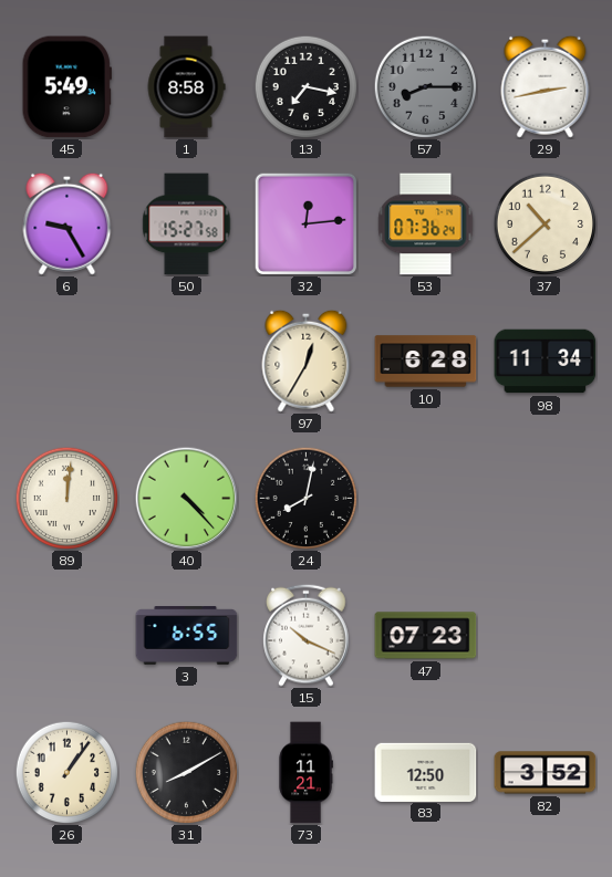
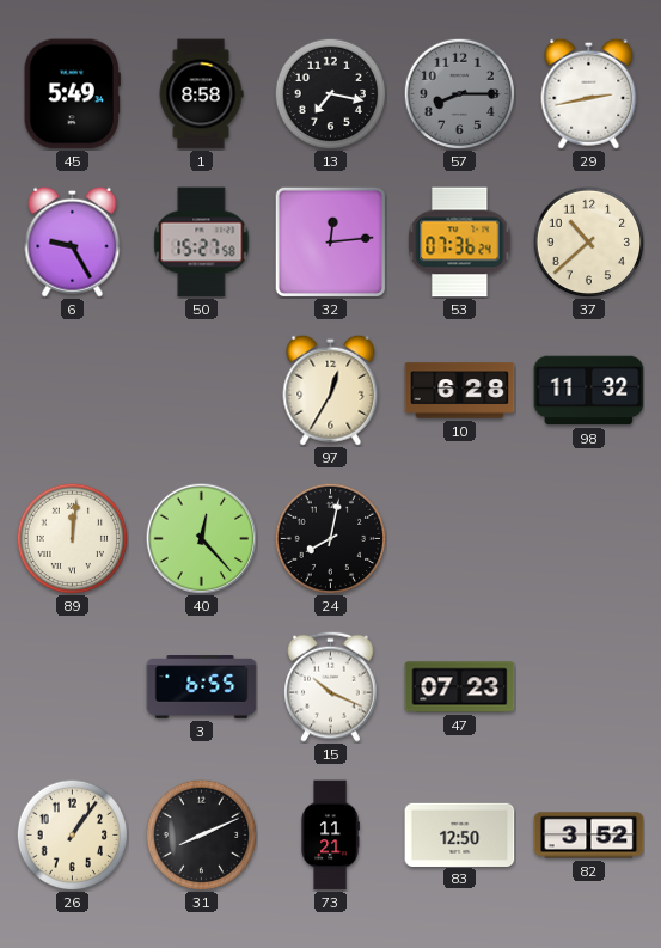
98: 11:34 -> 11:32 (589, 391)
40: 4:23 -> 12:23 (201, 538)
31: 8:10 -> 8:11 (201, 834)
